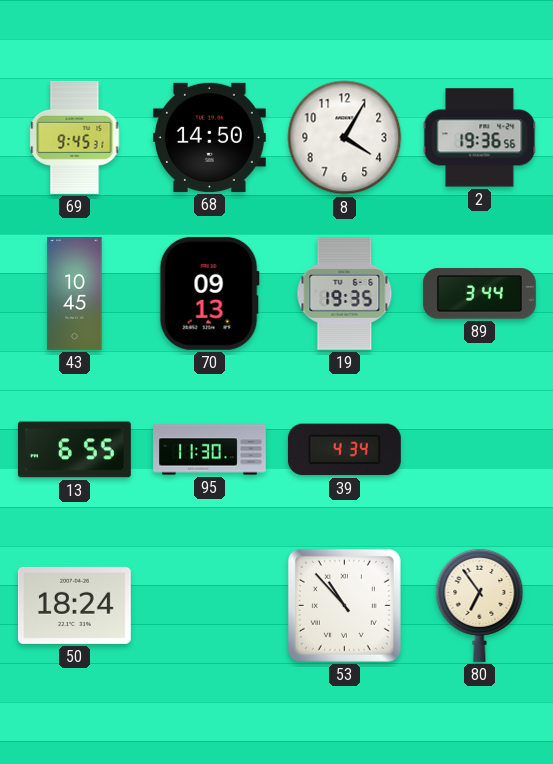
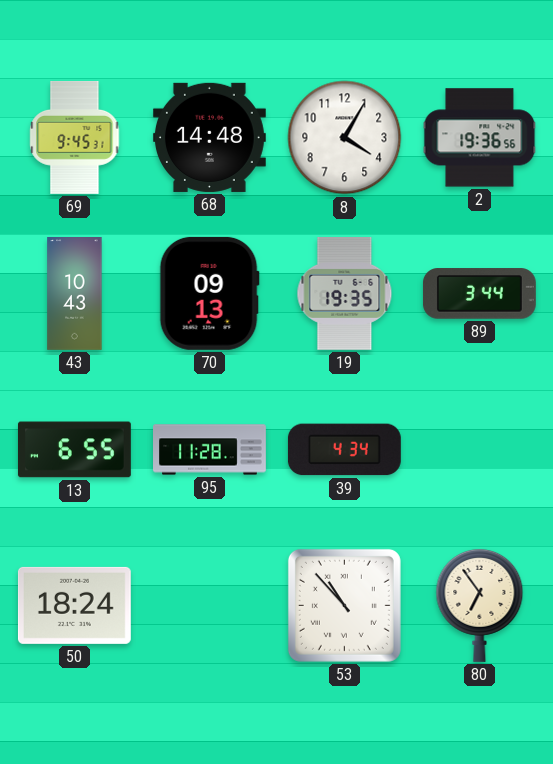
68: 14:50 -> 14:48 (209, 137)
43: 10:45 -> 10:43 (75, 294)
95: 11:30 -> 11:28 (210, 450)
